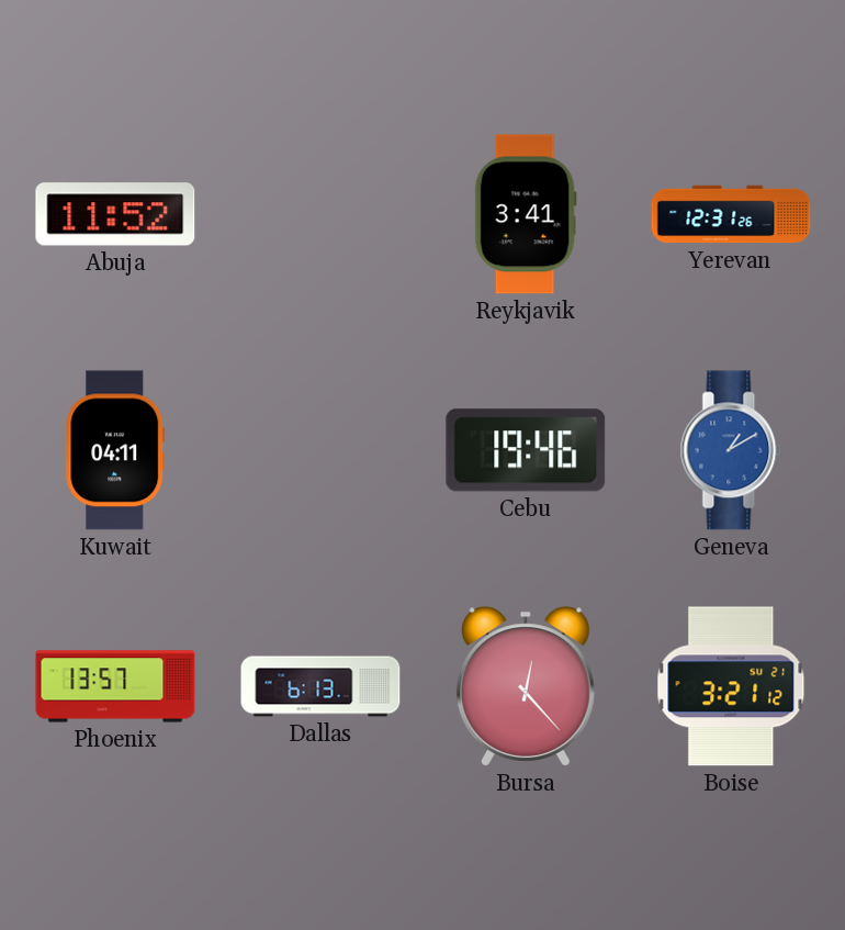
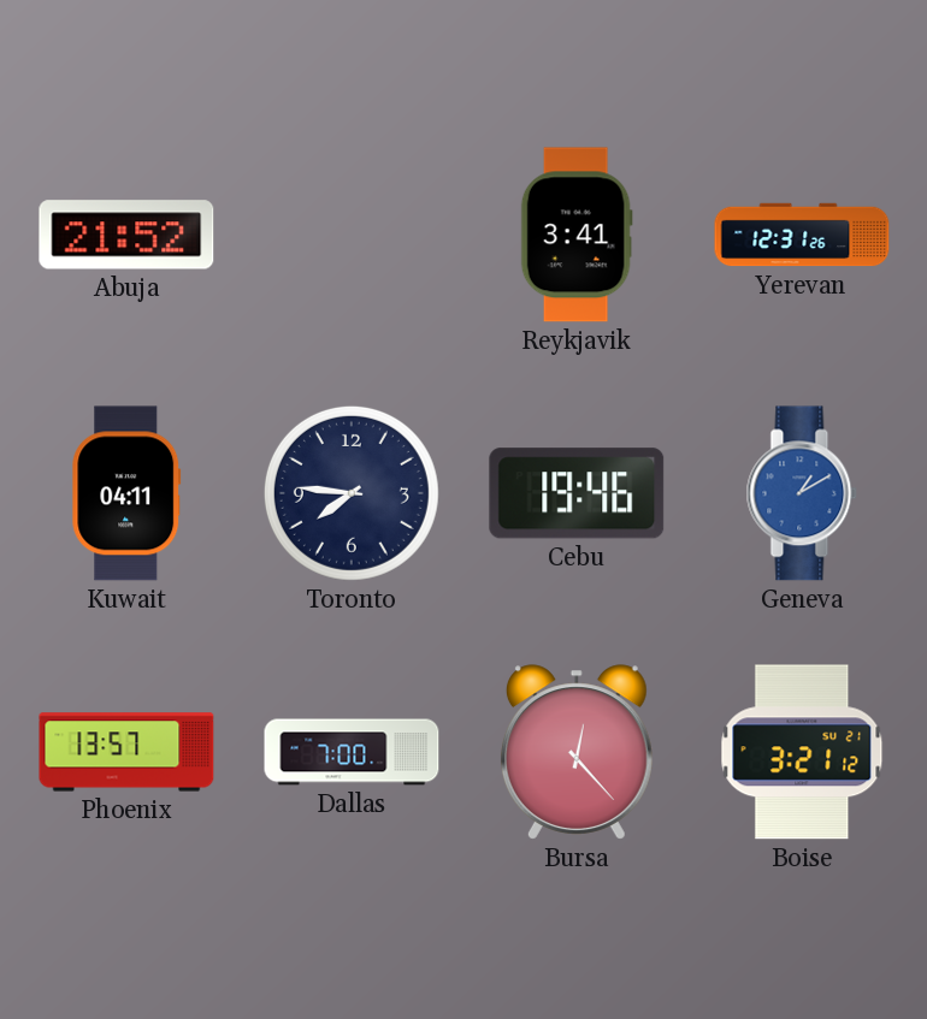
Abuja: 11:52 -> 21:52 (126, 235)
Toronto: none -> 7:46 (352, 493)
Dallas: 6:13 -> 7:00 (352, 752)
